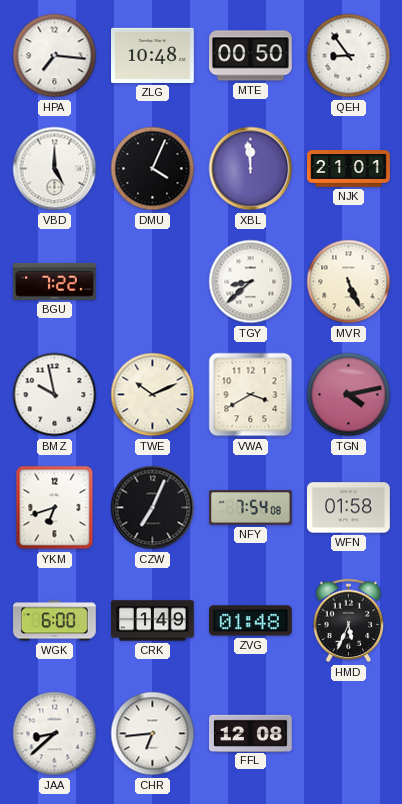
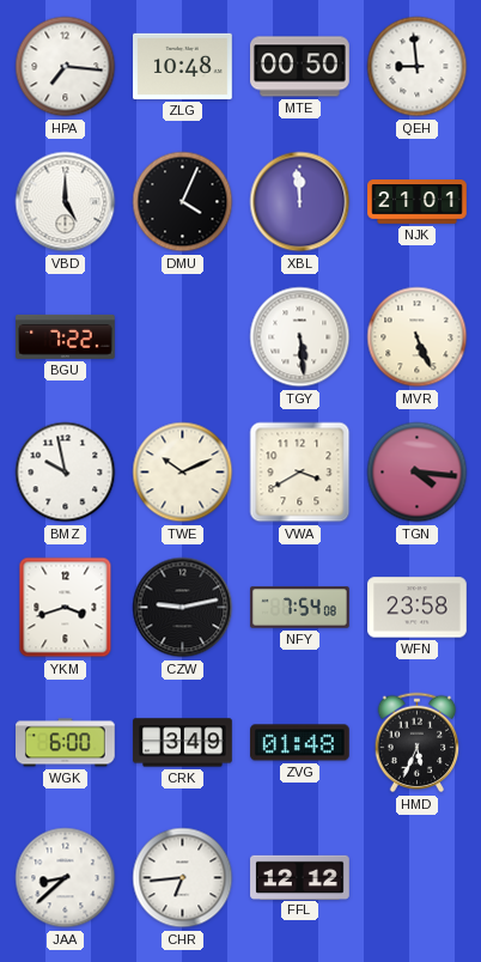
QEH: 8:54 -> 8:59 (418, 67)
TGY: 8:38 -> 5:29 (300, 337)
TGN: 4:13 -> 4:16 (418, 473)
YKM: 6:42 -> 3:42 (66, 608)
CZW: 7:04 -> 9:13 (183, 608)
WFN: 01:58 -> 23:58 (418, 608)
CRK: 1:49 -> 3:49 (183, 743)
FFL: 12:08 -> 12:12 (300, 877)
